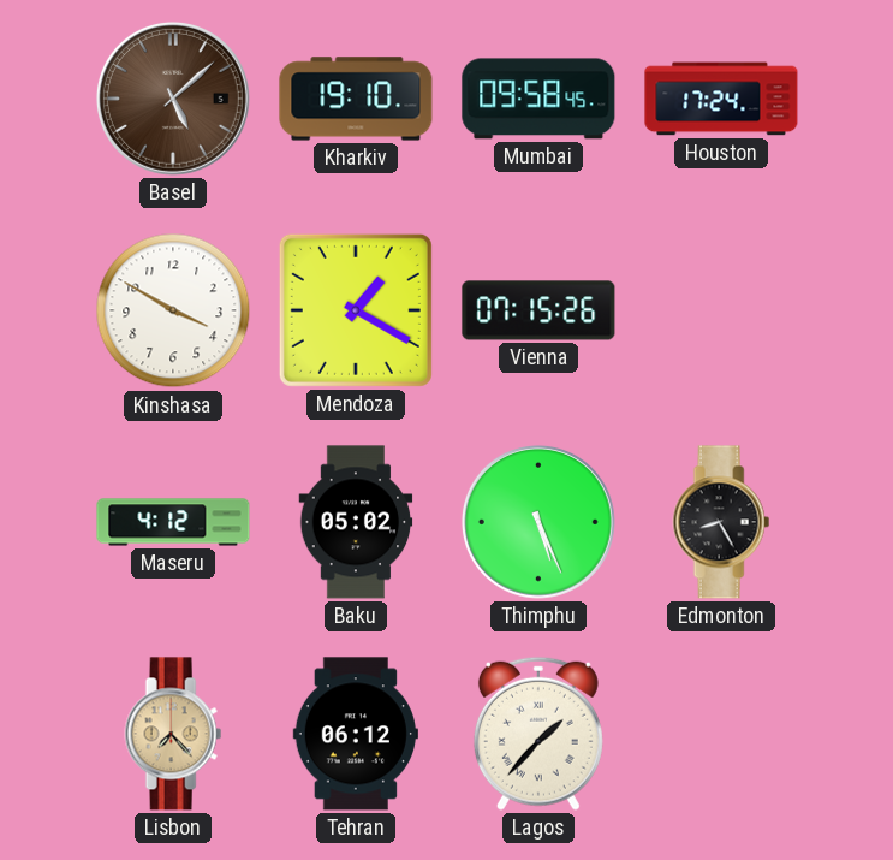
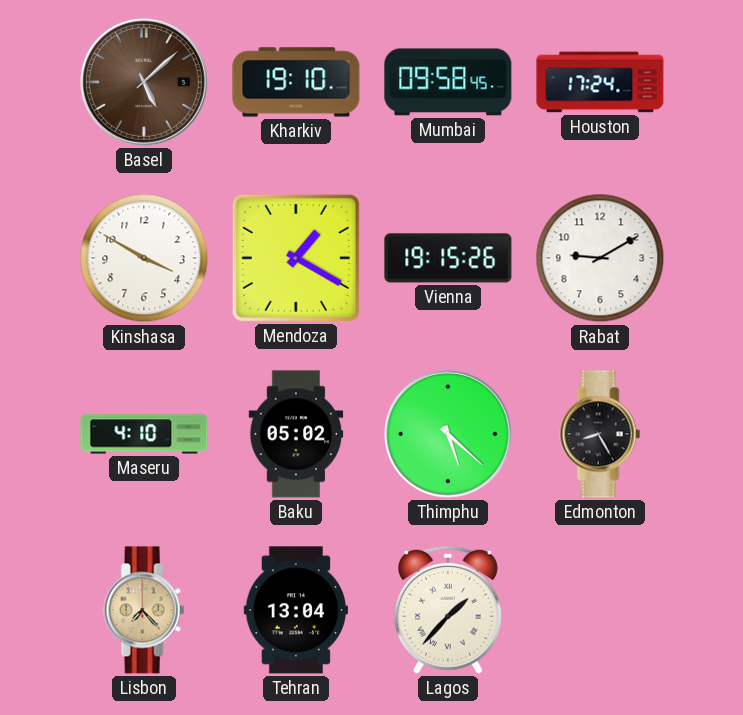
Vienna: 07:15 -> 19:15 (448, 258)
Rabat: none -> 9:10 (600, 258)
Maseru: 4:12 -> 4:10 (144, 434)
Thimphu: 5:26 -> 5:22 (448, 434)
Tehran: 06:12 -> 13:04 (296, 610)
